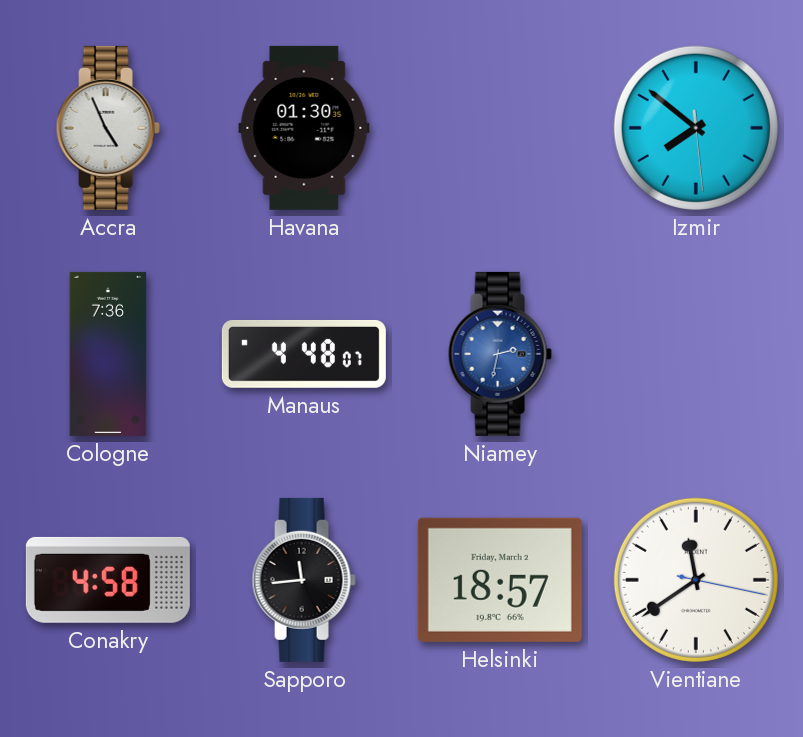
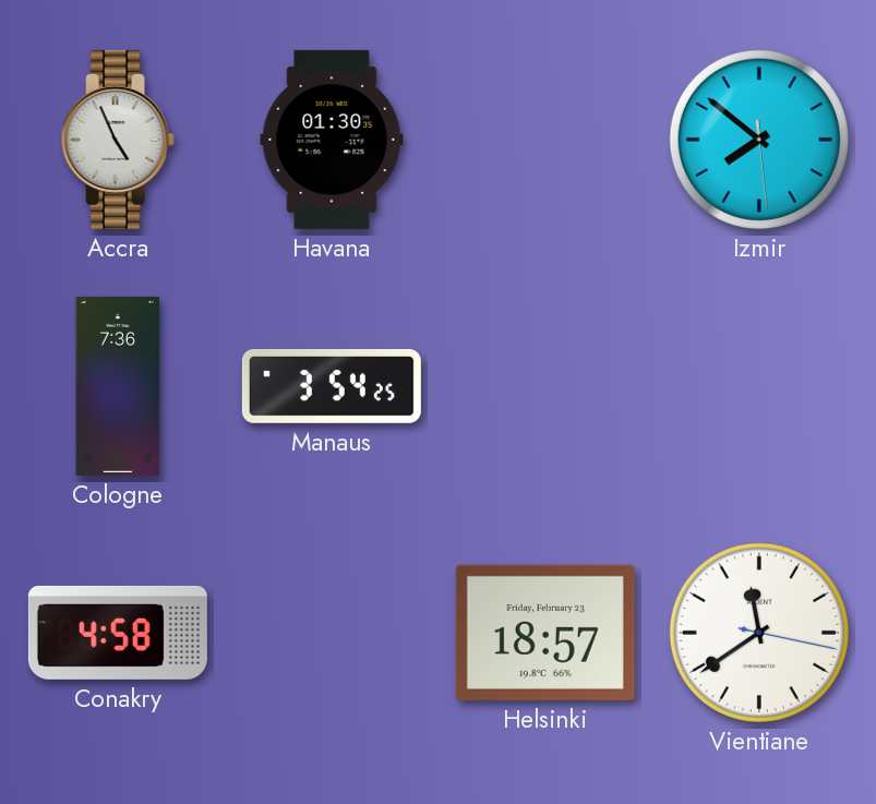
Manaus: 4:48 -> 3:54 (332, 386)
Niamey: 2:32 -> none (500, 354)
Sapporo: 11:44 -> none (304, 580)
Helsinki date: Friday, March 2 -> Friday, February 23 (545, 633)
